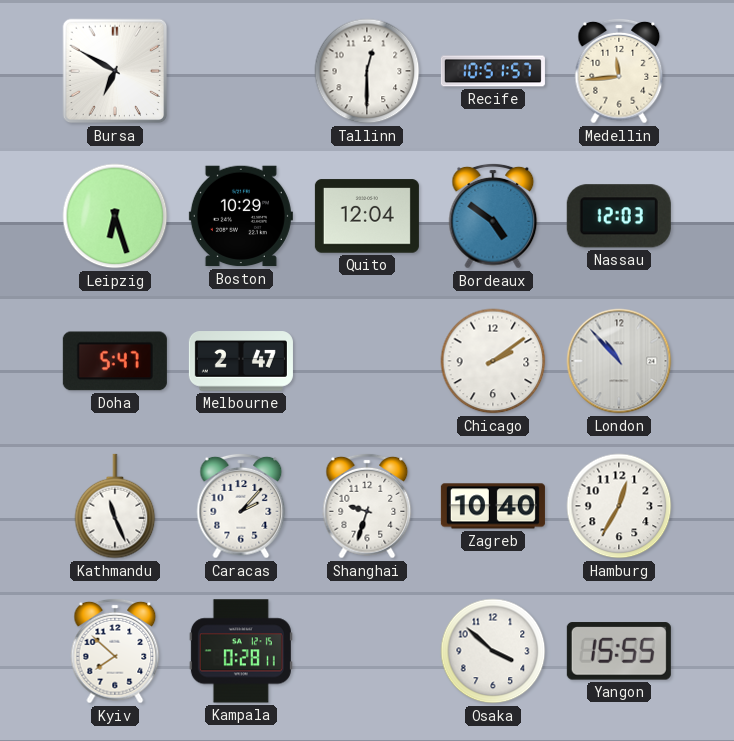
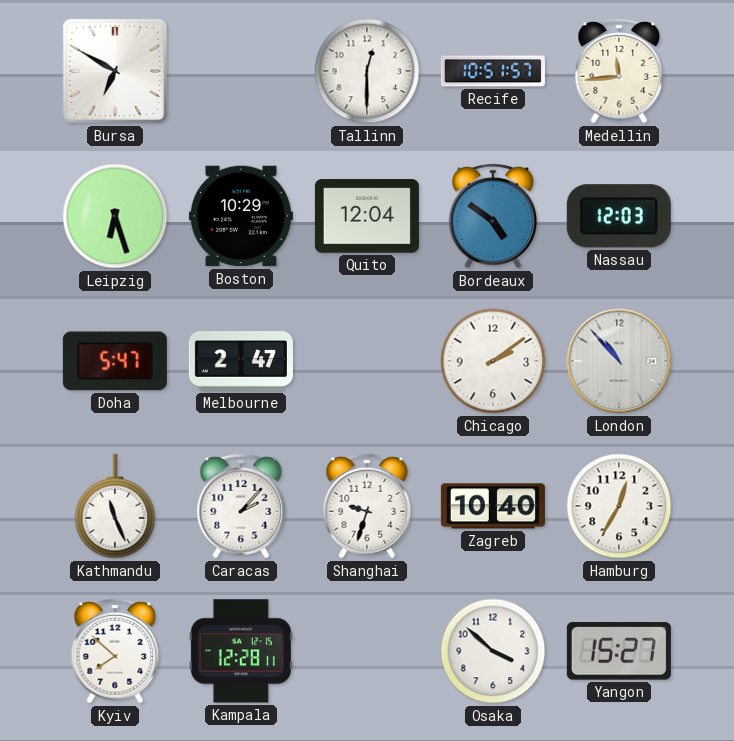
Kampala: 0:28 -> 12:28 (241, 651)
Yangon: 15:55 -> 15:27 (619, 651)
